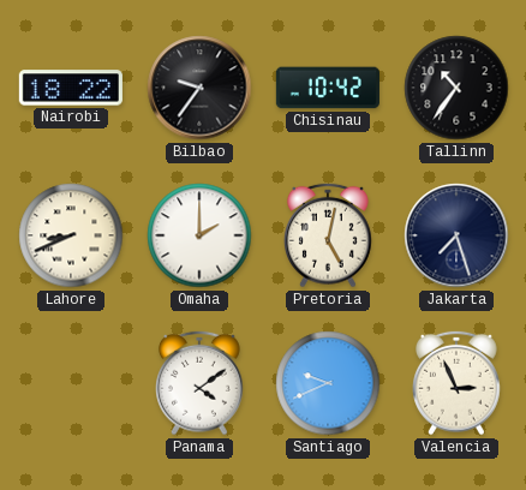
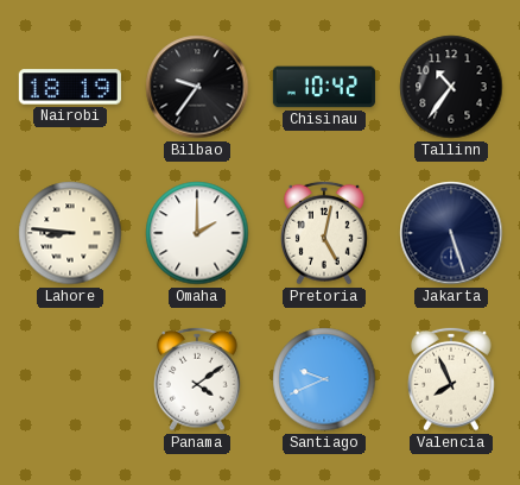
Nairobi: 18:22 -> 18:19 (70, 87)
Lahore: 8:41 -> 8:46 (70, 233)
Jakarta: 7:27 -> 5:27 (451, 233)
Valencia: 2:56 -> 7:56 (452, 379)
